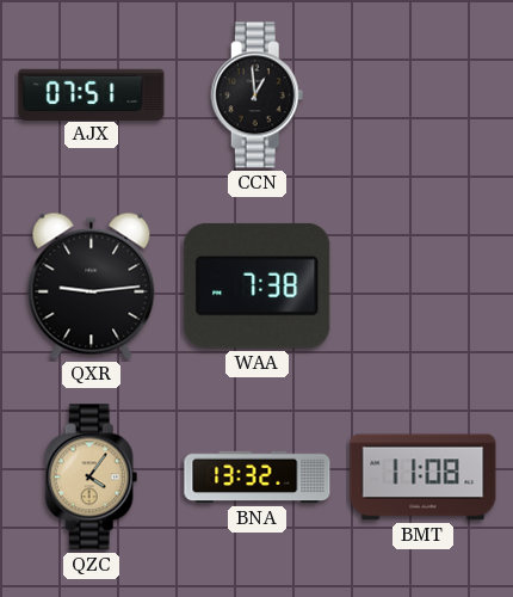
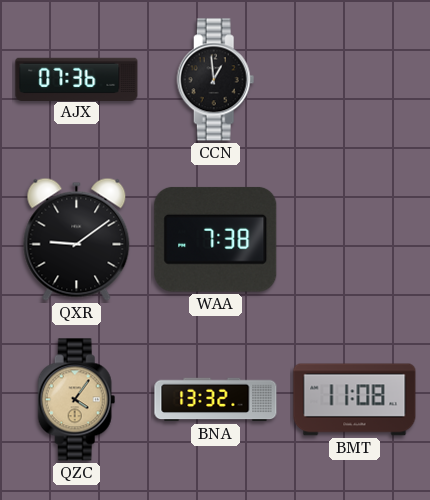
AJX: 07:51 -> 07:36 (77, 79)
QXR: 9:14 -> 9:09 (77, 239)
